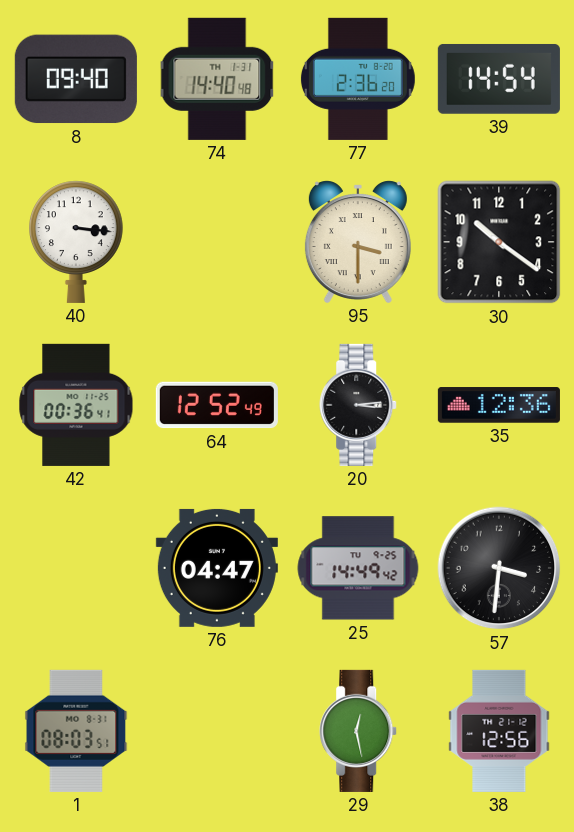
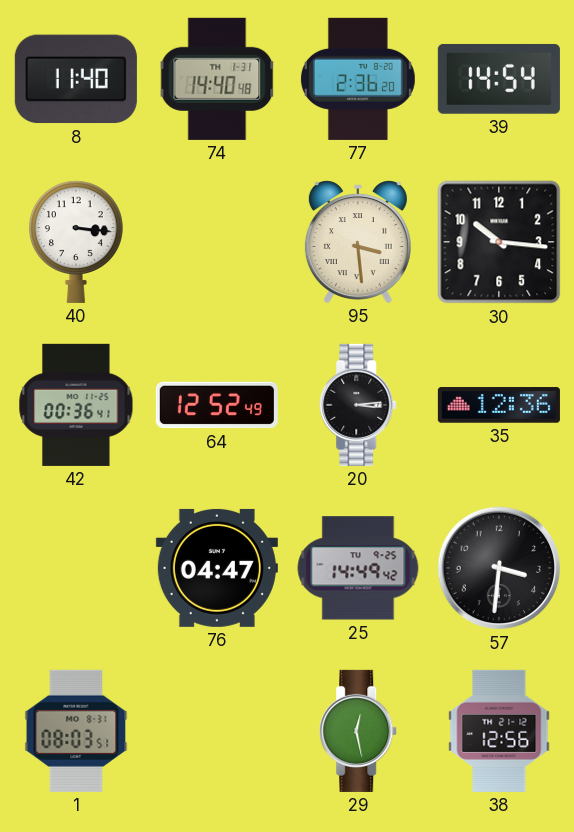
8: 09:40 -> 11:40 (76, 79)
95: 3:30 -> 3:29 (358, 242)
30: 10:21 -> 10:16 (499, 242)
